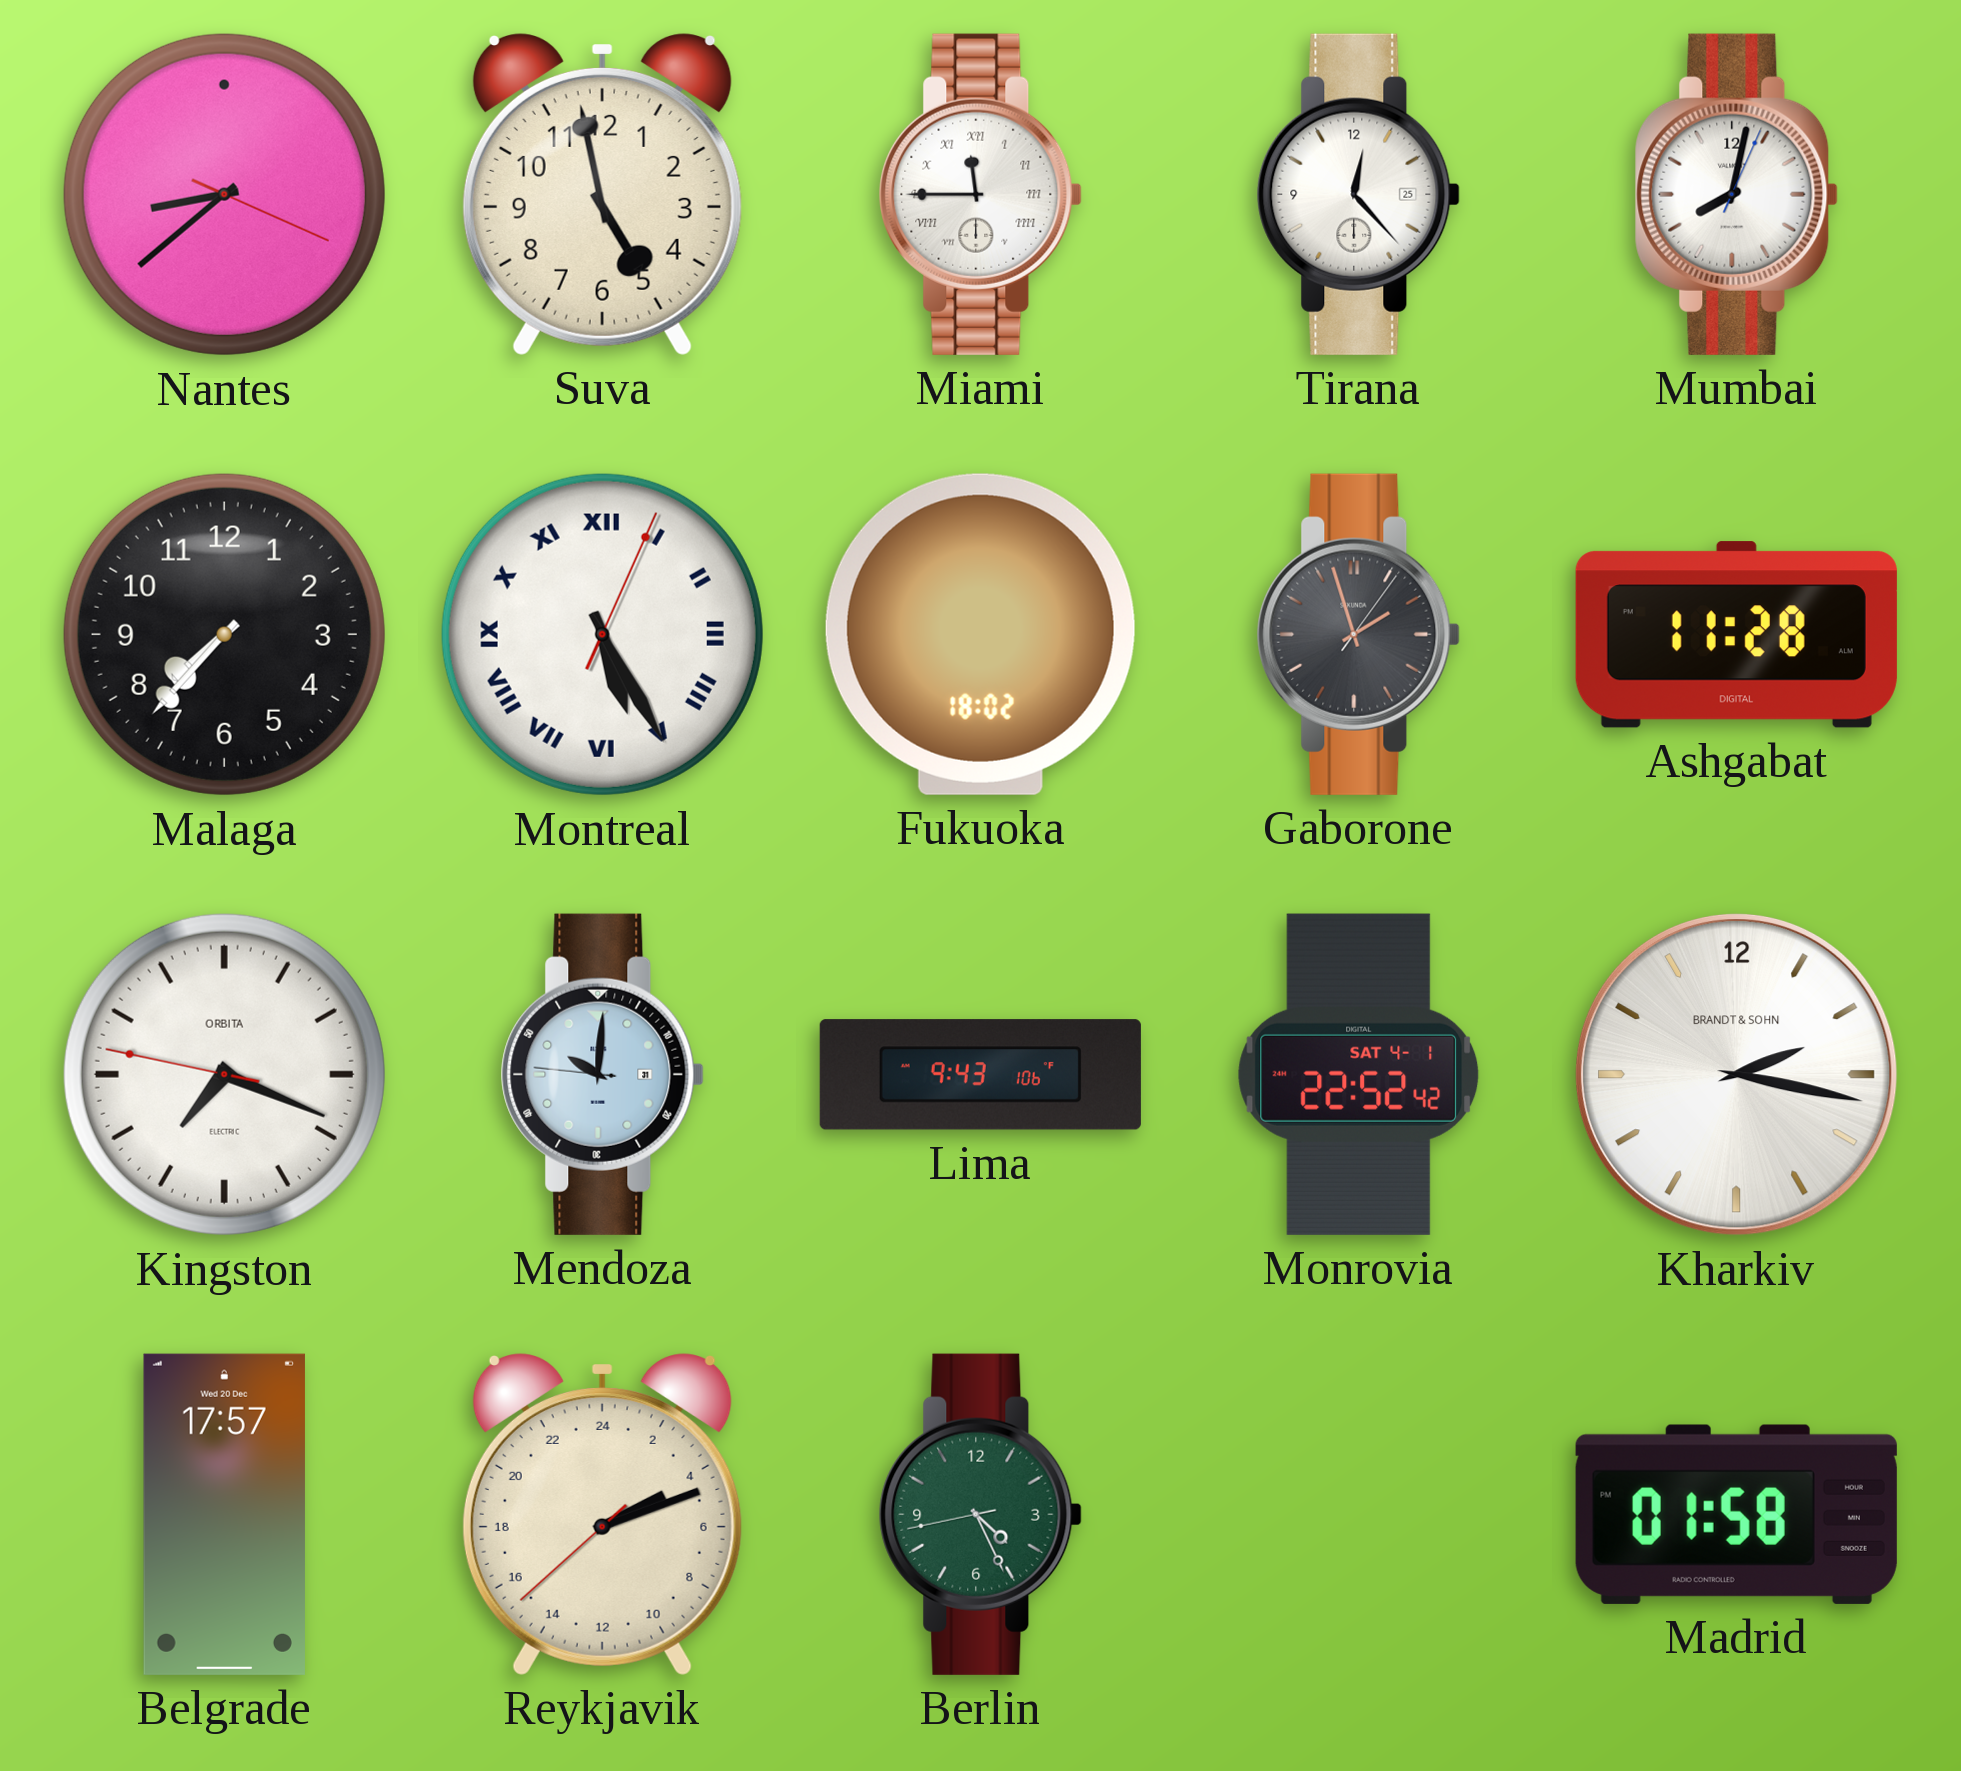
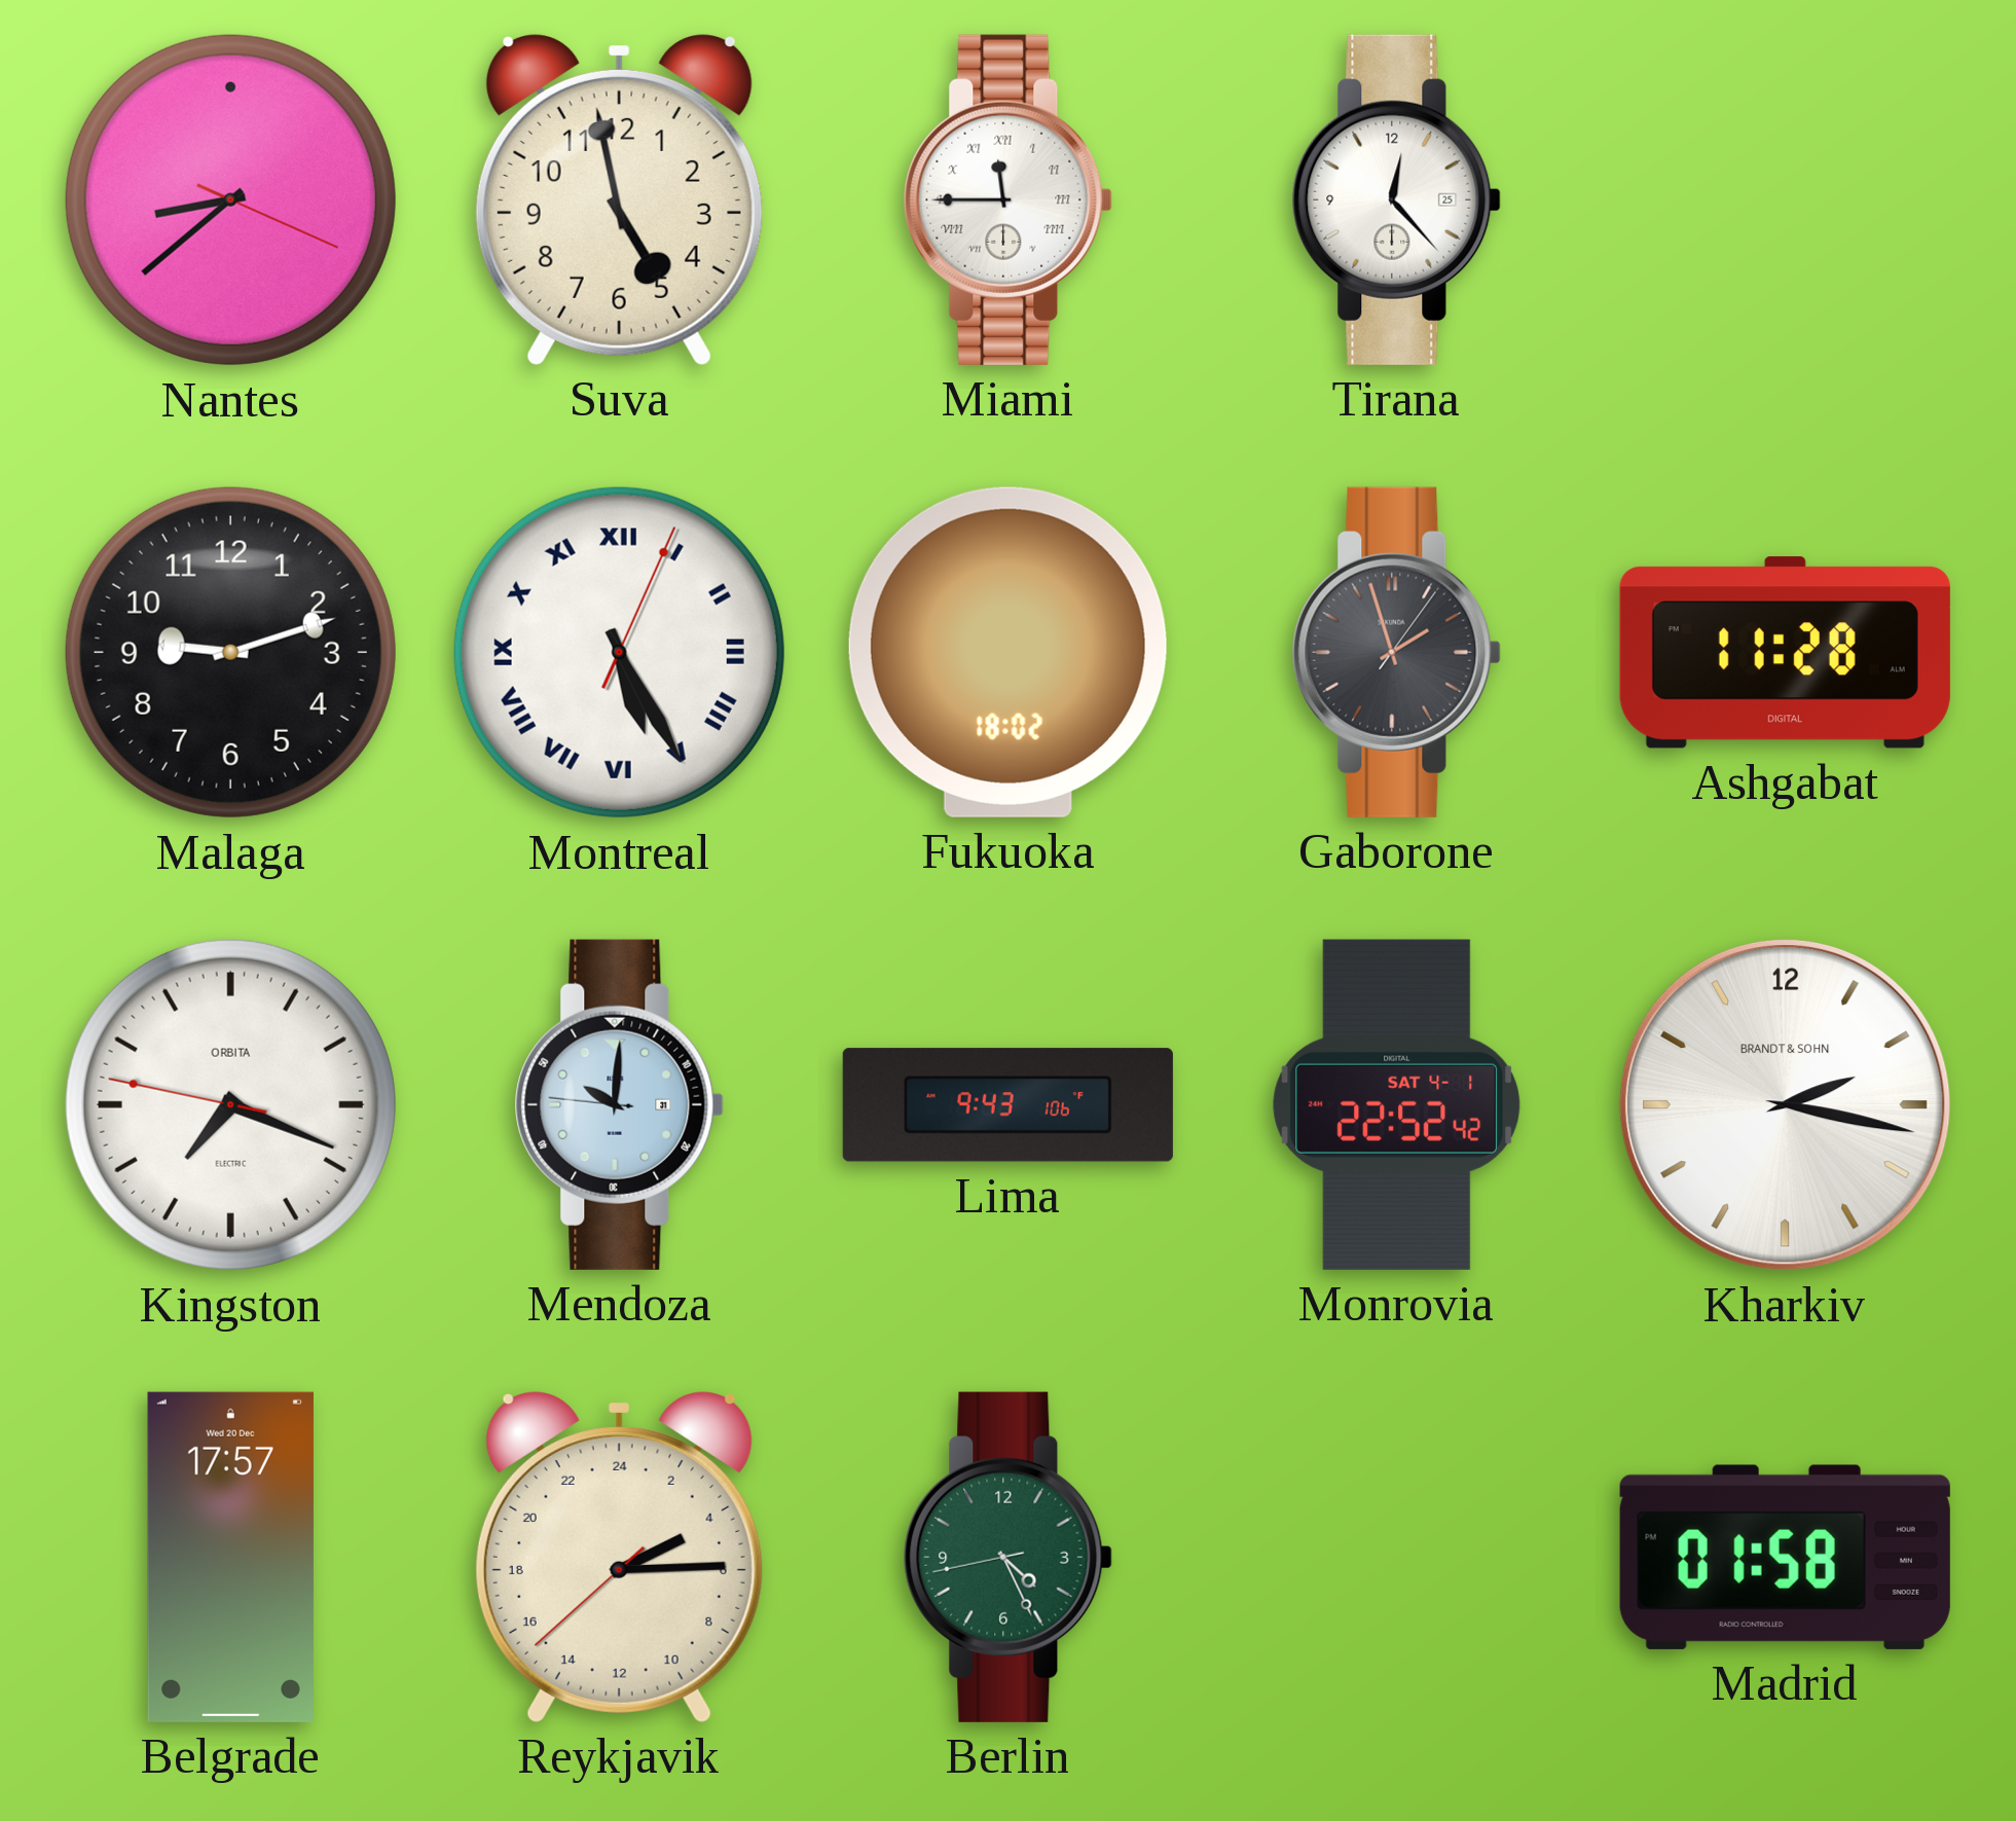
Mumbai: 8:02 -> none (1736, 194)
Malaga: 7:37 -> 9:12 (230, 652)
Reykjavik: 4:11 -> 4:14 (619, 1558)
